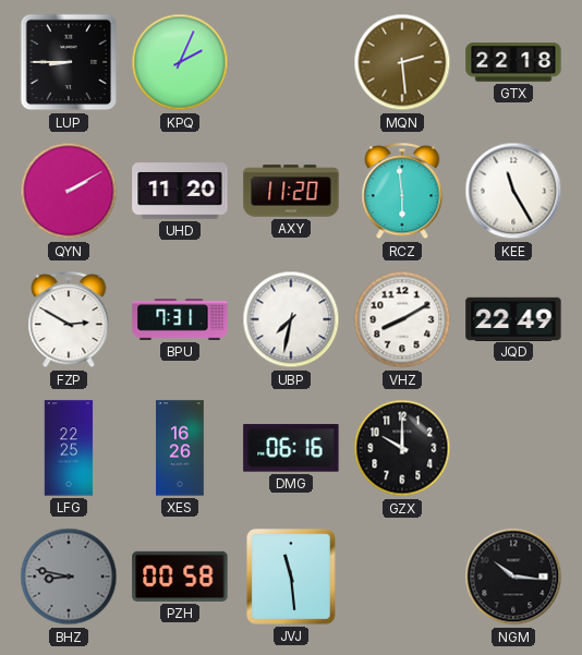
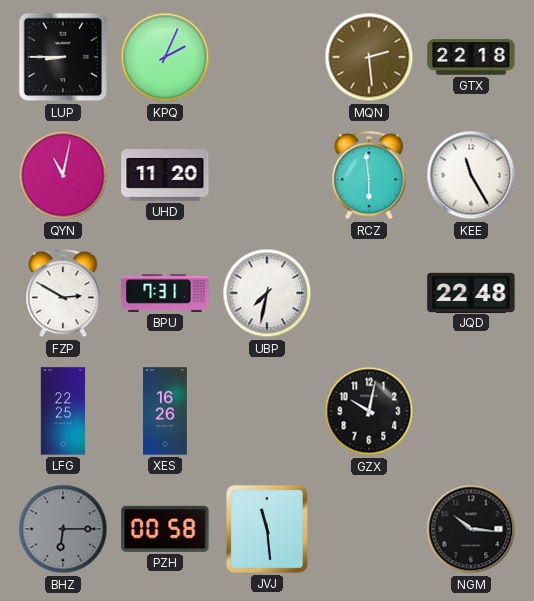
QYN: 2:10 -> 11:02 (63, 175)
AXY: 11:20 -> none (291, 191)
VHZ: 8:10 -> none (402, 319)
JQD: 22:49 -> 22:48 (471, 292)
DMG: 06:16 -> none (291, 448)
GZX: 10:00 -> 10:02 (369, 411)
BHZ: 8:47 -> 6:15 (63, 529)
